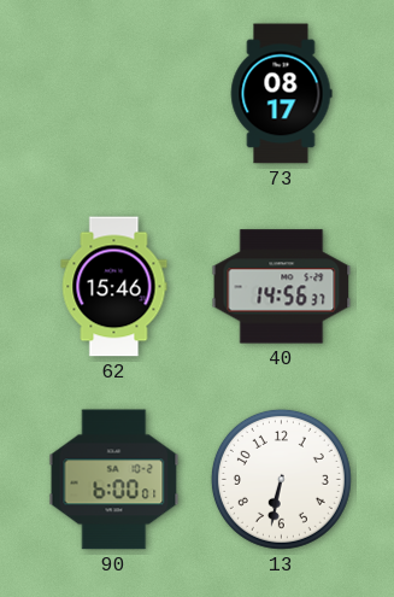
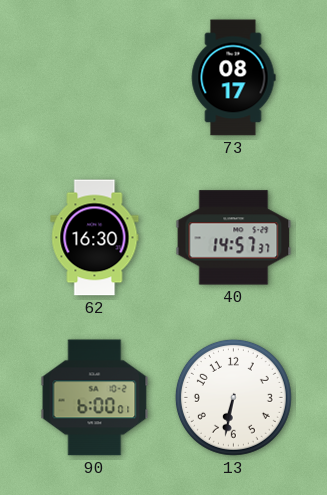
62: 15:46 -> 16:30 (95, 238)
40: 14:56 -> 14:57 (234, 238)
